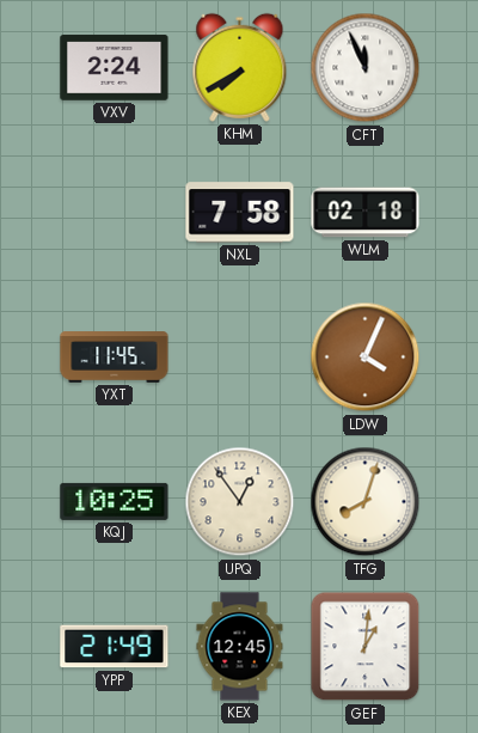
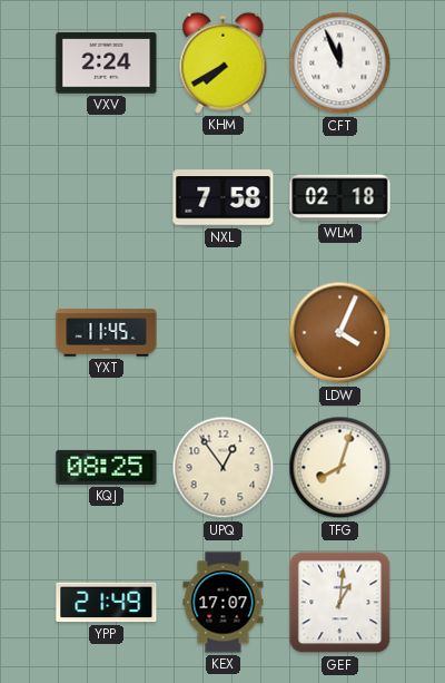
KQJ: 10:25 -> 08:25 (107, 467)
KEX: 12:45 -> 17:07 (224, 603)
